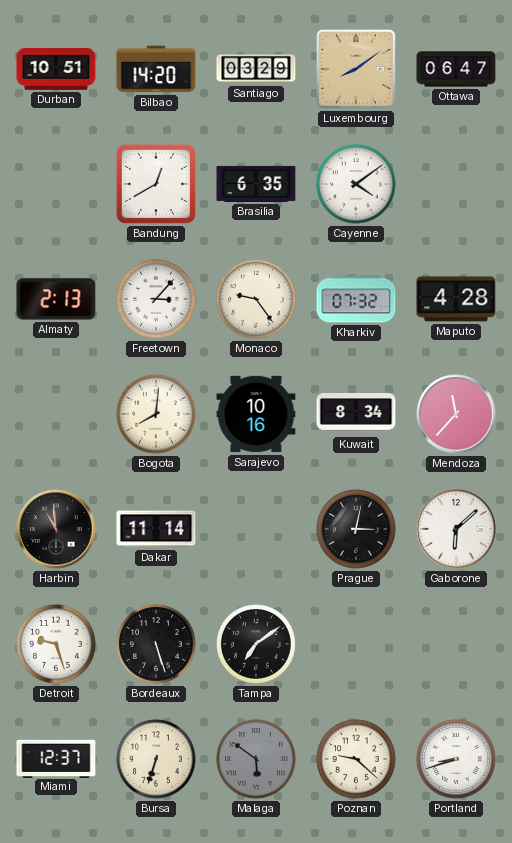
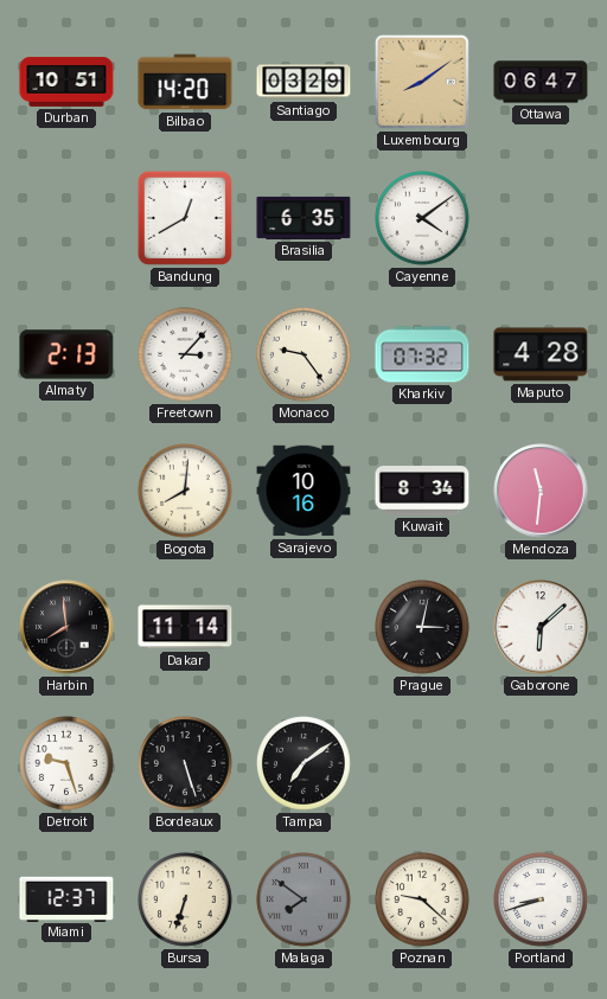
Mendoza: 11:37 -> 11:31 (541, 491)
Harbin: 10:59 -> 7:59 (66, 627)
Malaga: 5:51 -> 7:51 (303, 899)
